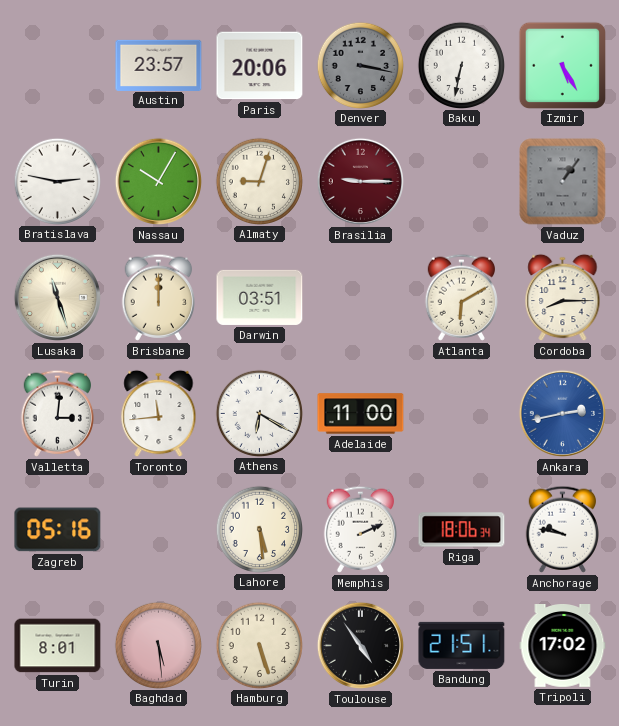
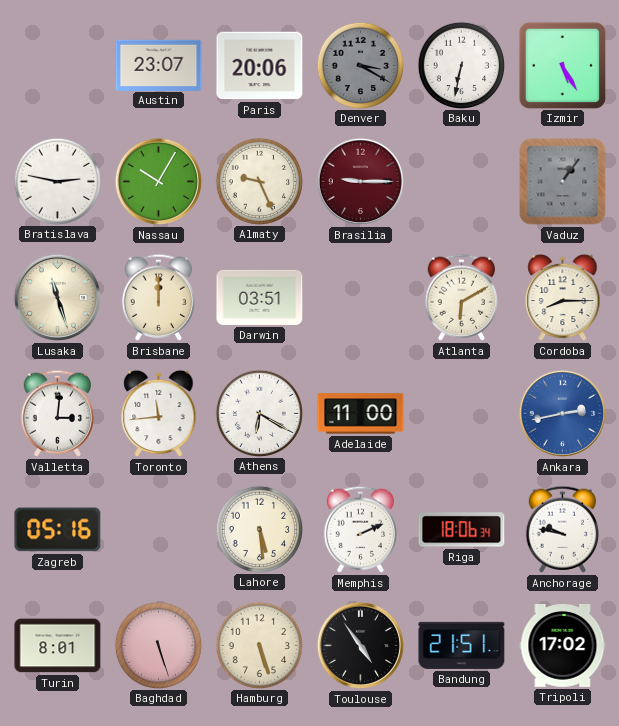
Austin: 23:57 -> 23:07 (159, 65)
Denver: 3:17 -> 3:20 (360, 65)
Almaty: 9:03 -> 9:26 (259, 181)
Baghdad: 5:29 -> 5:27 (158, 645)
